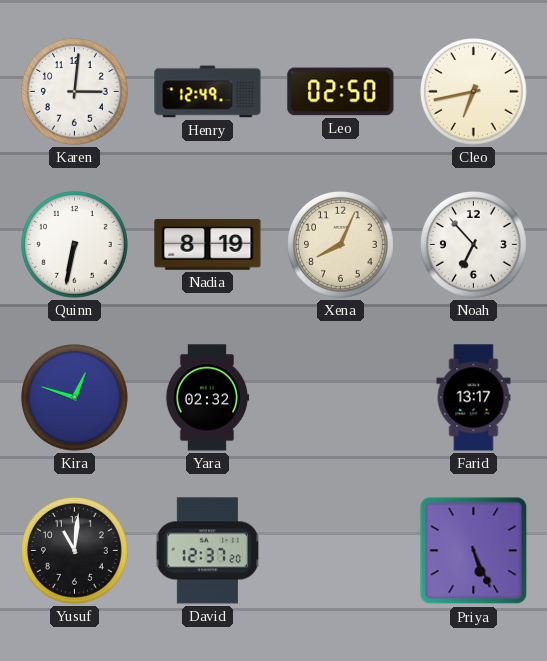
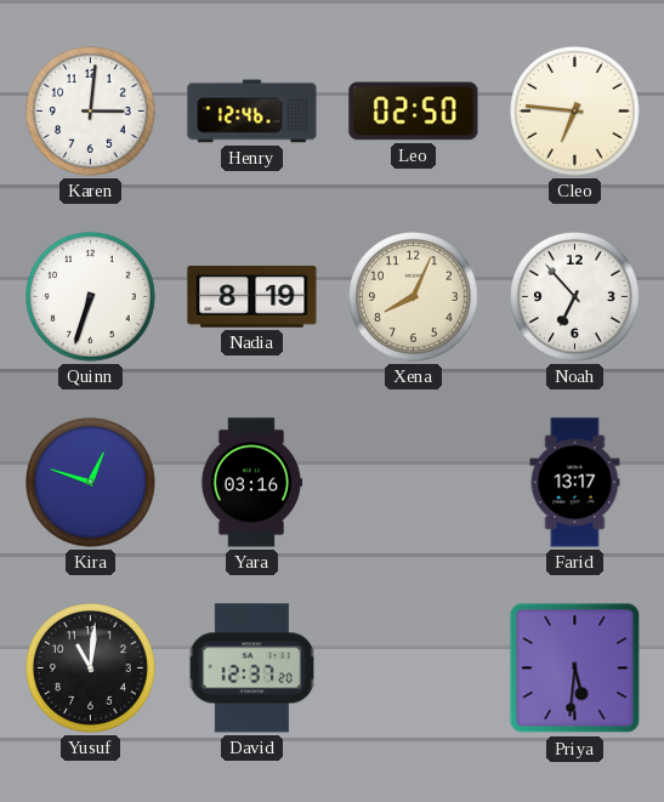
Henry: 12:49 -> 12:46 (252, 112)
Cleo: 6:43 -> 6:46 (575, 112)
Quinn: 6:32 -> 6:33 (91, 297)
Yara: 02:32 -> 03:16 (251, 483)
Priya: 5:26 -> 5:31 (575, 669)
